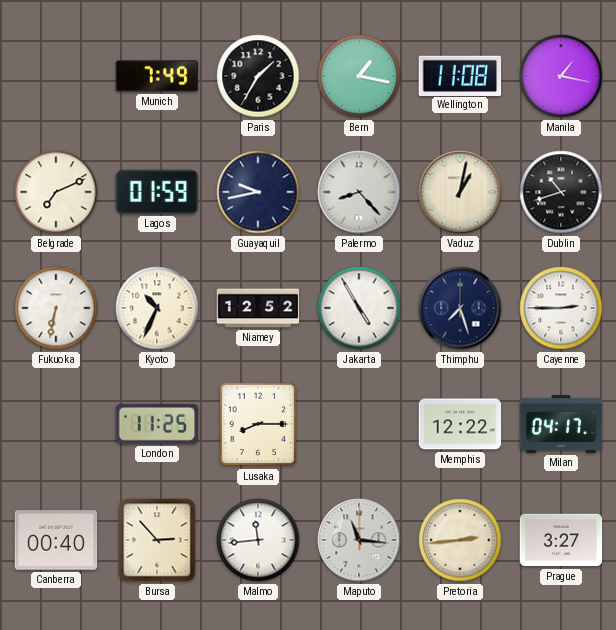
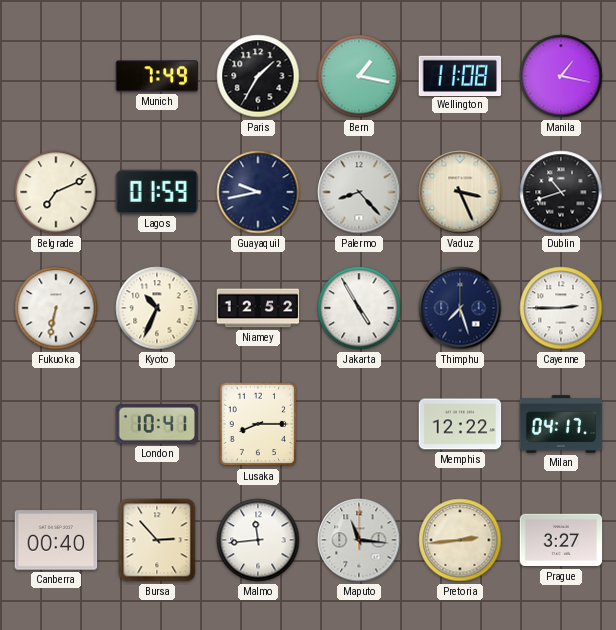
Vaduz: 1:02 -> 3:26 (460, 192)
London: 11:25 -> 10:41 (157, 424)
